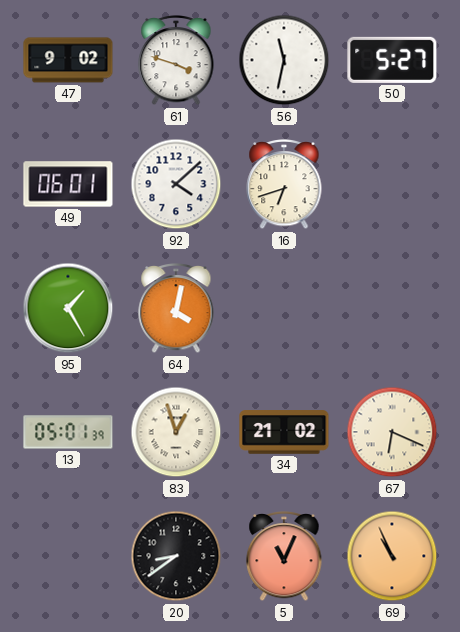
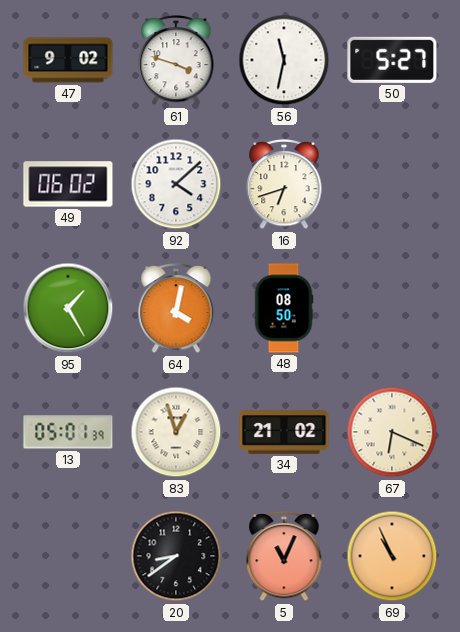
49: 06:01 -> 06:02 (68, 184)
48: none -> 08:50 (284, 308)
